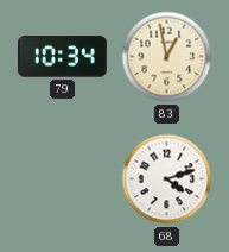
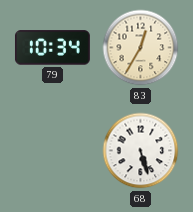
83: 12:58 -> 12:35 (141, 48)
68: 4:12 -> 5:27 (141, 151)
